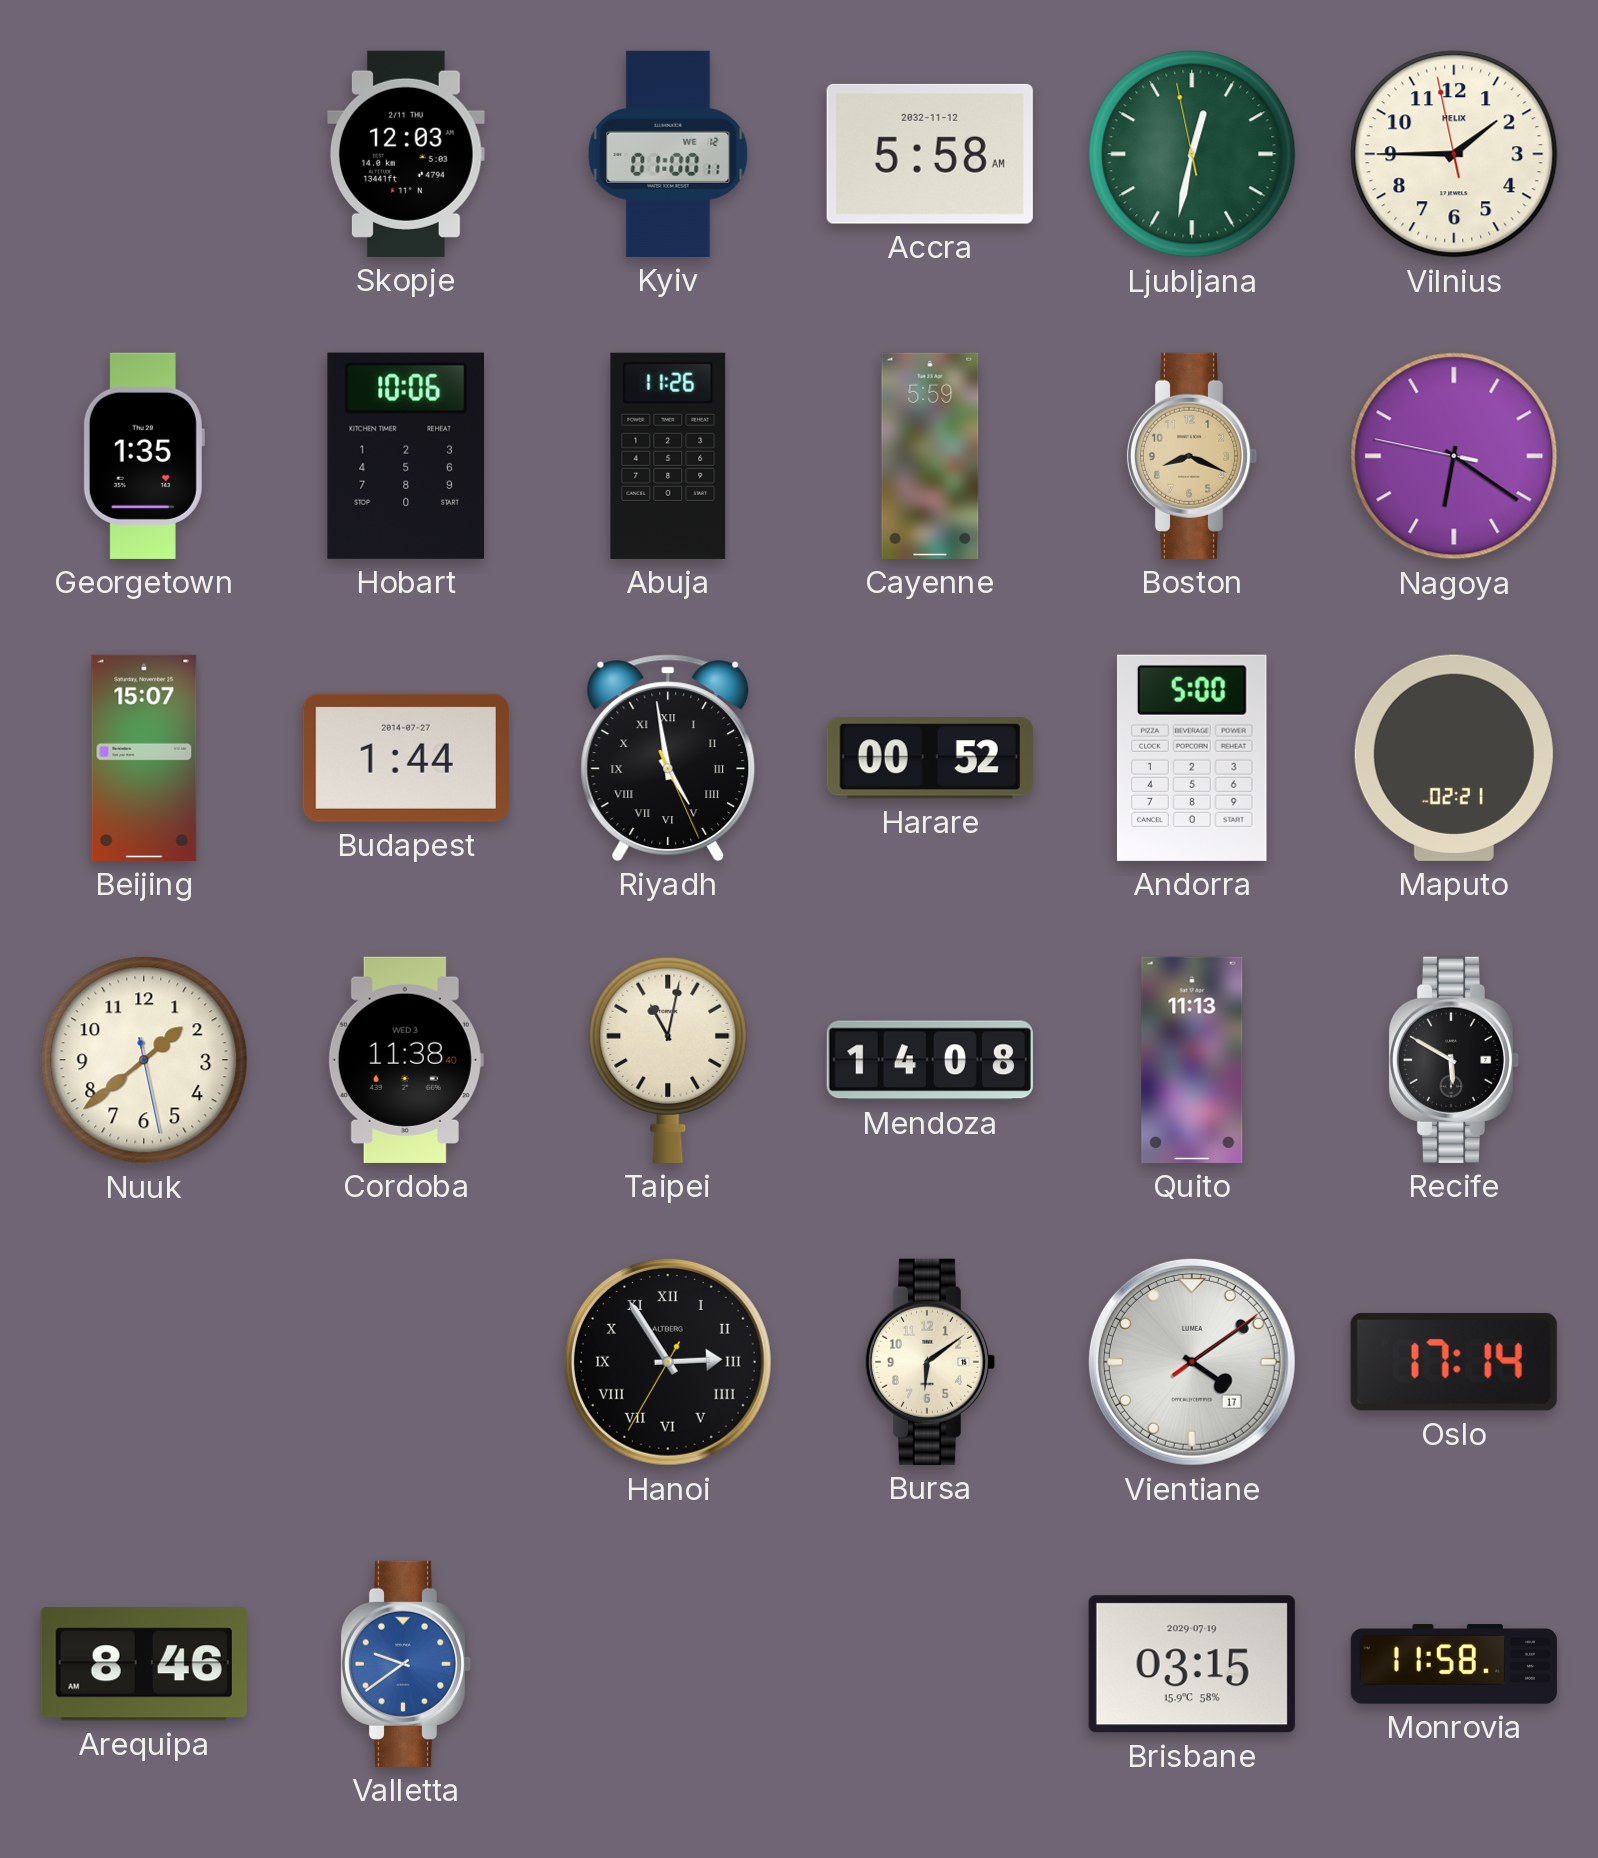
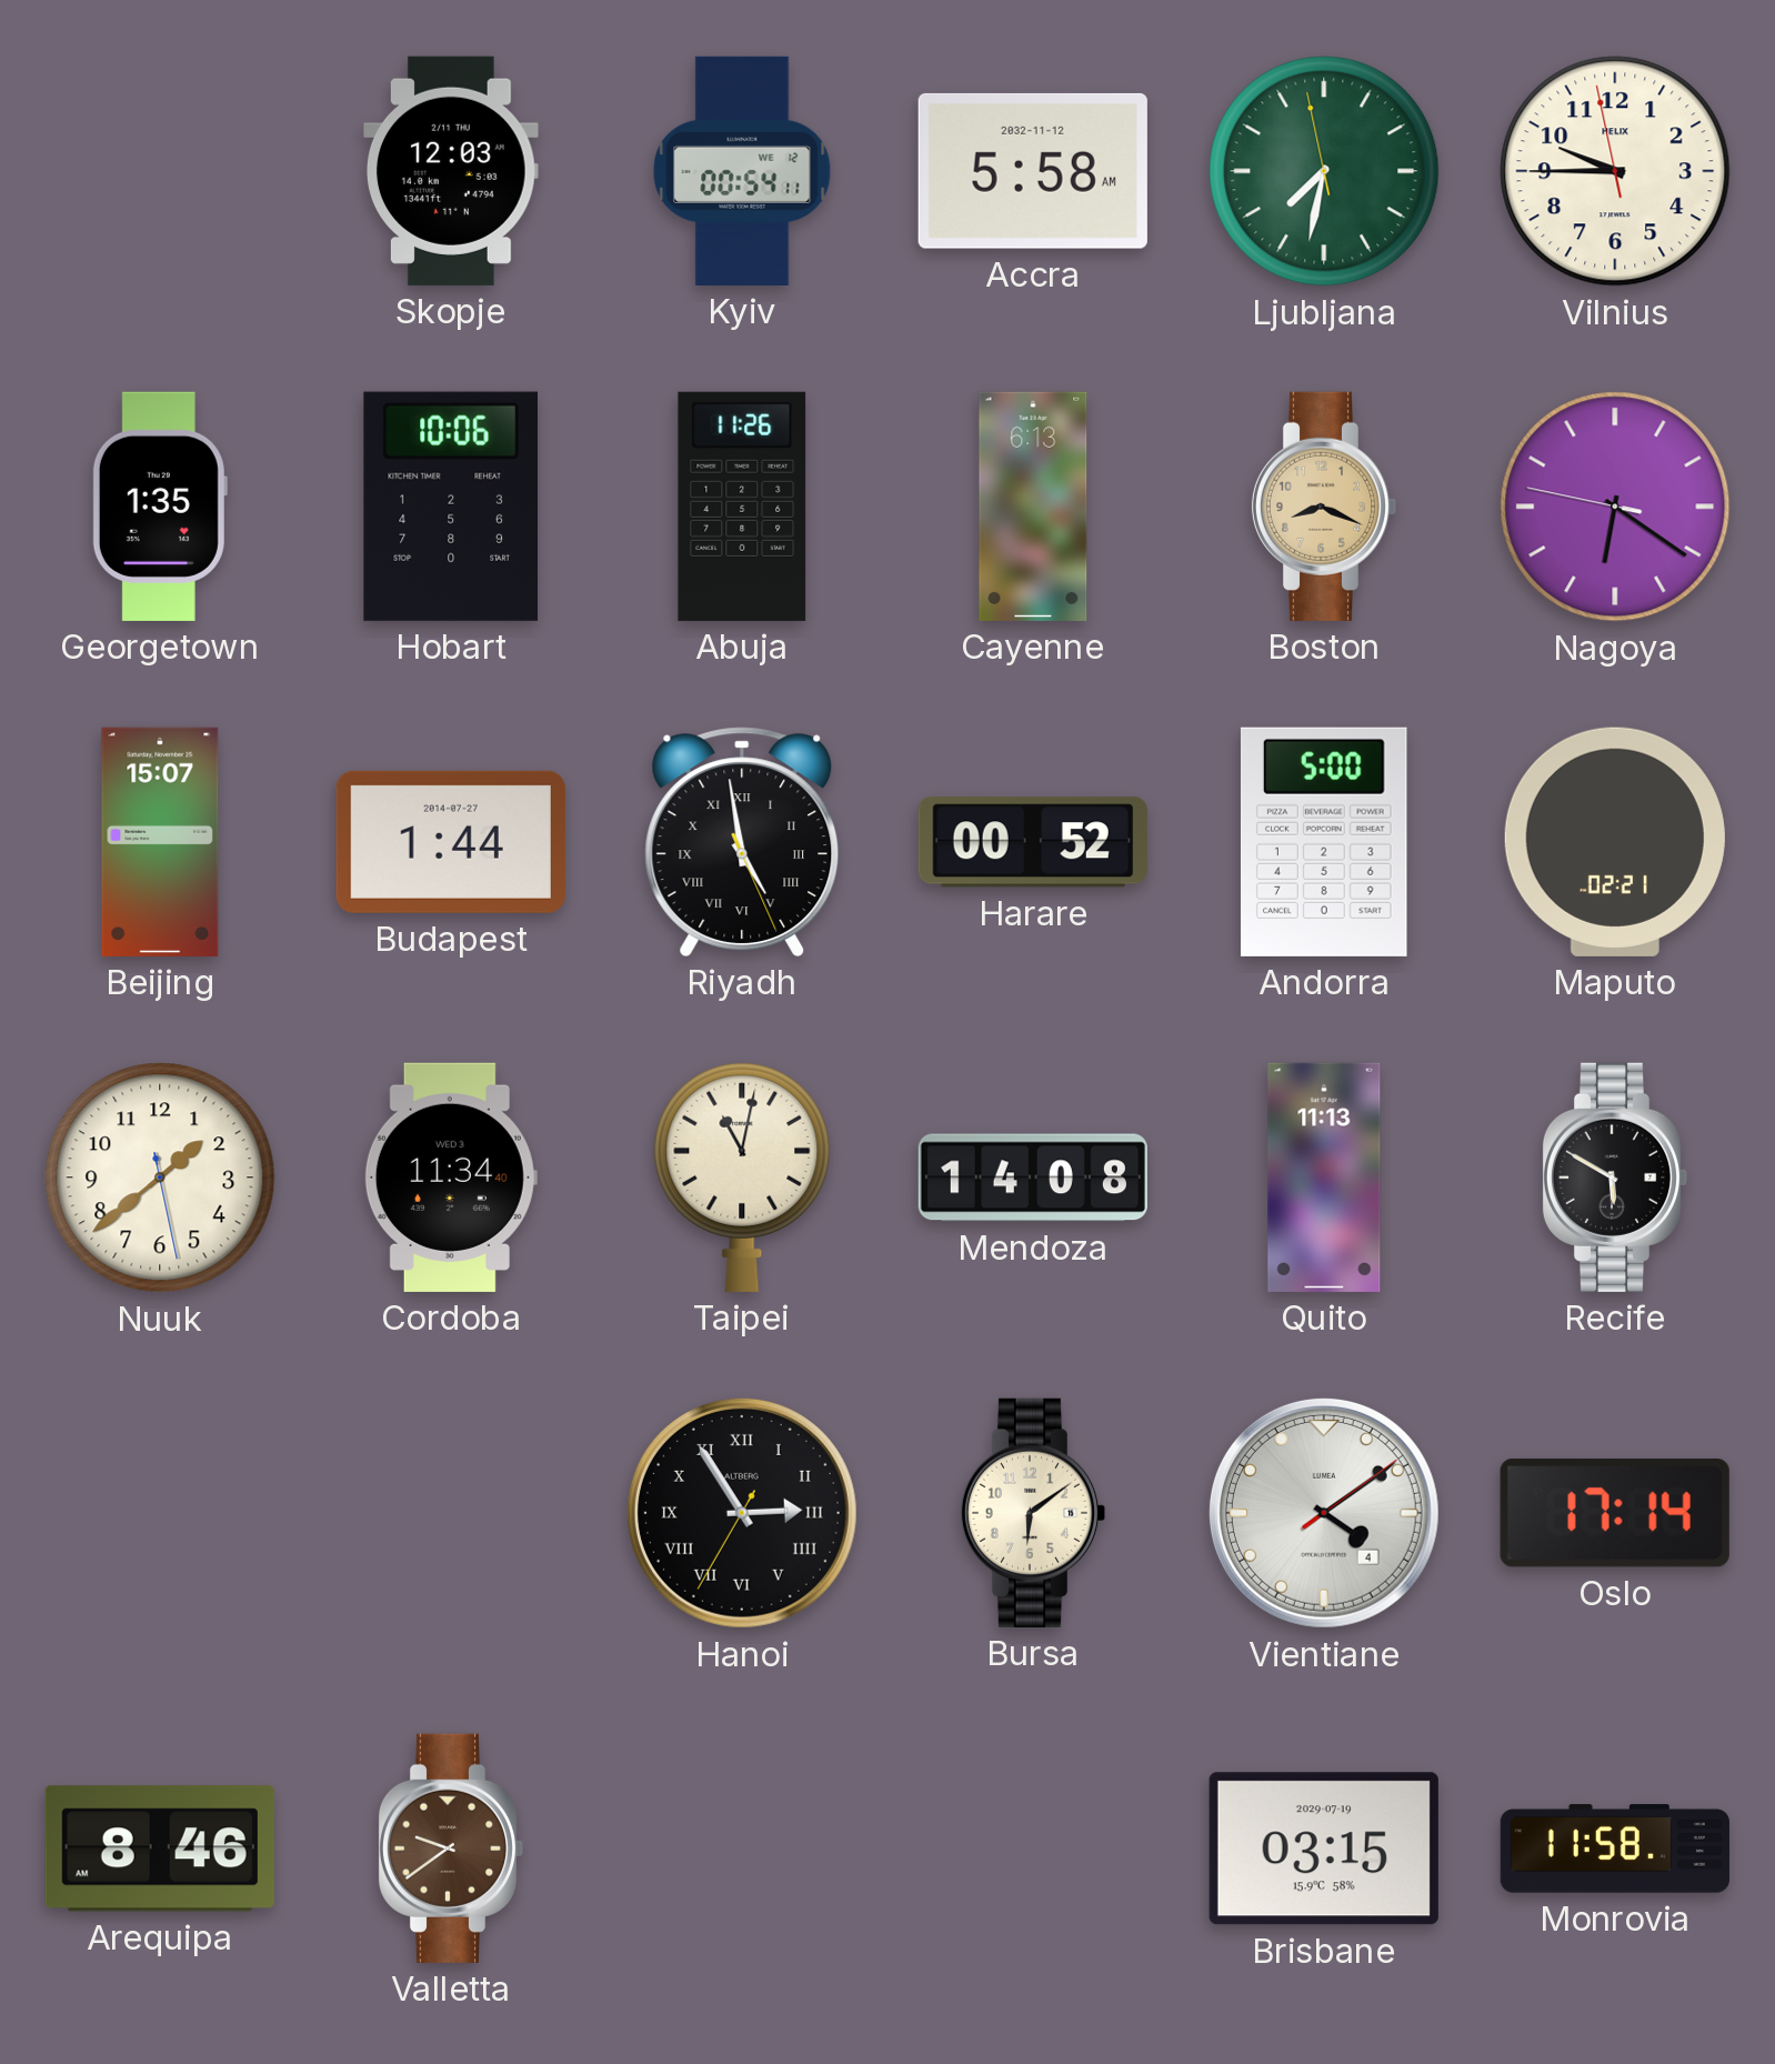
Kyiv: 01:00 -> 00:54 (742, 171)
Ljubljana: 12:31 -> 7:31 (1324, 171)
Vilnius: 1:44 -> 9:44 (1615, 171)
Cayenne: 5:59 -> 6:13 (1033, 507)
Cordoba: 11:38 -> 11:34 (451, 1178)
Vientiane date: 17 -> 4 (1324, 1513)
Valletta dial: blue -> brown (451, 1848)
